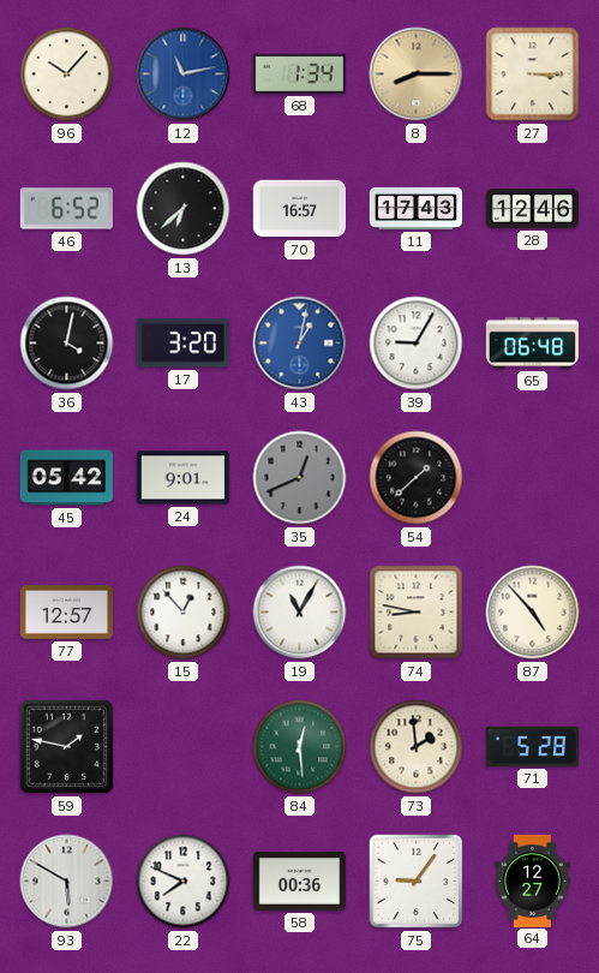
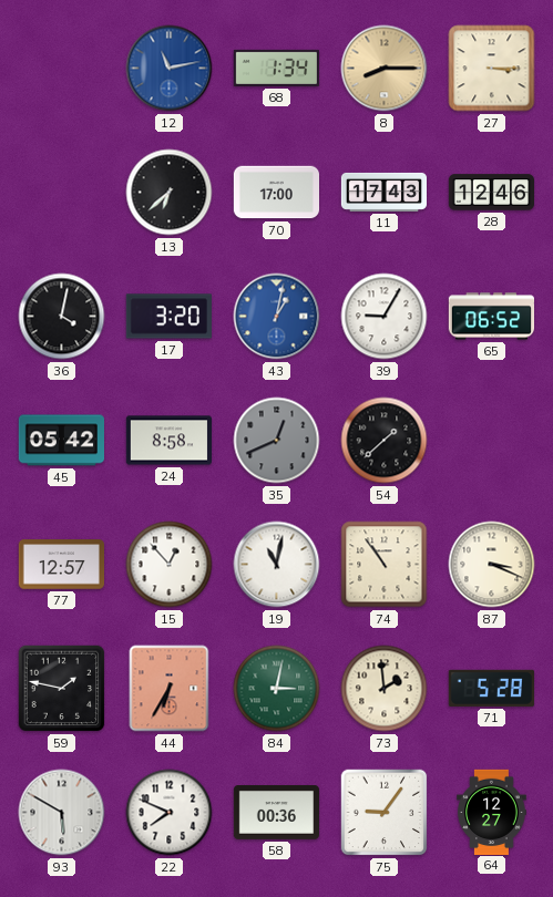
96: 10:07 -> none (67, 74)
46: 6:52 -> none (66, 209)
70: 16:57 -> 17:00 (276, 193)
65: 06:48 -> 06:52 (491, 317)
24: 9:01 -> 8:58 (168, 441)
19: 11:05 -> 11:02 (277, 565)
74: 8:47 -> 10:54 (385, 565)
87: 4:53 -> 3:19 (492, 565)
44: none -> 6:35 (170, 689)
84: 12:29 -> 3:02 (277, 689)
